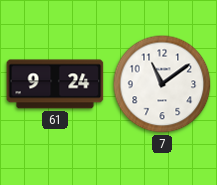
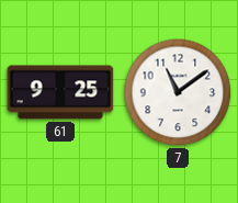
61: 9:24 -> 9:25 (60, 92)
